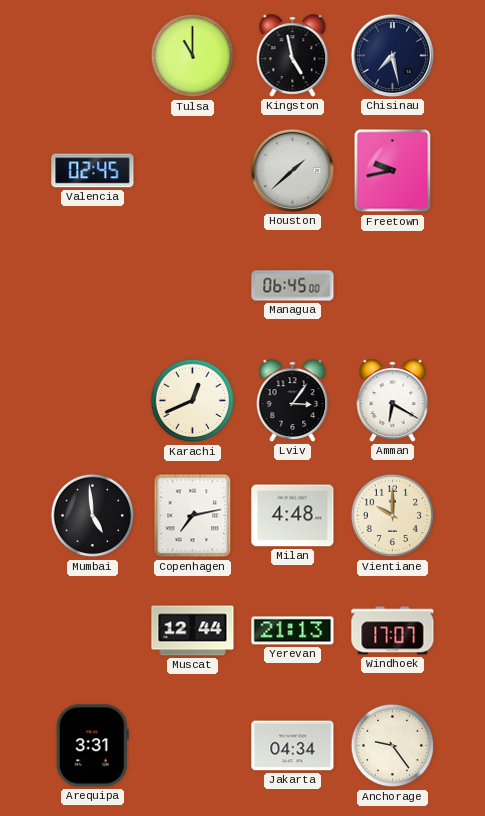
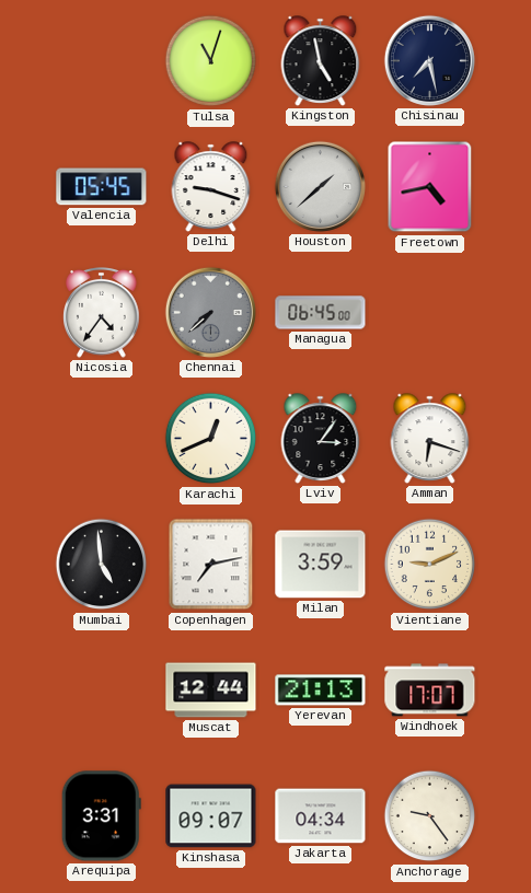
Tulsa: 11:00 -> 11:03 (211, 61)
Valencia: 02:45 -> 05:45 (102, 187)
Delhi: none -> 9:18 (211, 187)
Freetown: 9:43 -> 4:43 (430, 187)
Nicosia: none -> 4:36 (102, 313)
Chennai: none -> 7:38 (210, 312)
Amman: 6:20 -> 6:18 (430, 439)
Milan: 4:48 -> 3:59 (321, 565)
Vientiane: 10:00 -> 9:11 (430, 565)
Kinshasa: none -> 09:07 (211, 816)
